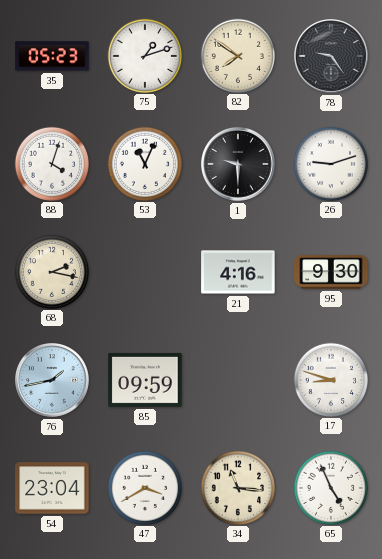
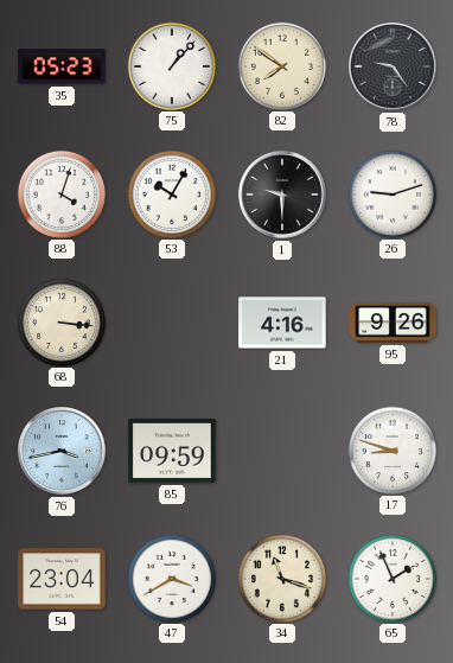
75: 1:12 -> 1:07 (171, 65)
53: 11:04 -> 10:05 (171, 193)
68: 2:17 -> 3:16 (60, 321)
95: 9:30 -> 9:26 (393, 323)
76: 1:43 -> 3:43 (63, 452)
34: 11:16 -> 11:18 (281, 578)
65: 4:56 -> 1:56 (391, 578)
